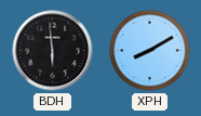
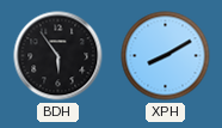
BDH: 5:59 -> 5:54 (58, 56)
